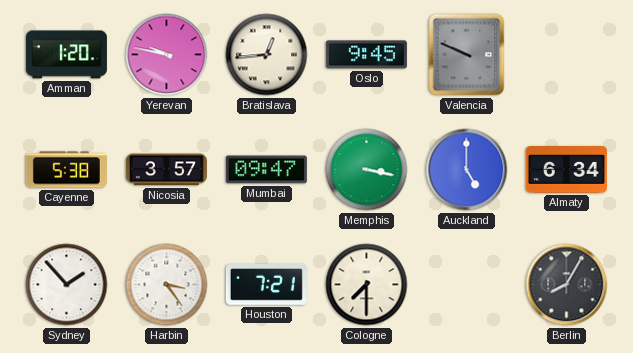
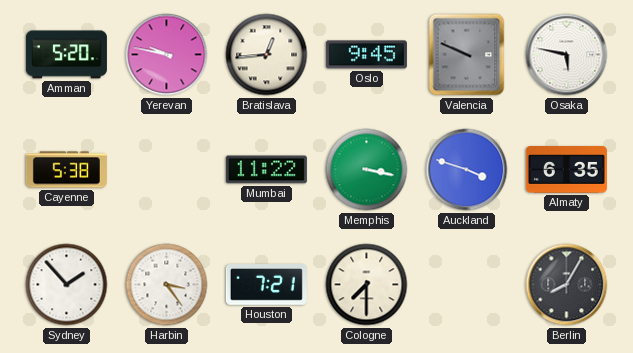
Amman: 1:20 -> 5:20 (66, 55)
Osaka: none -> 5:47 (567, 55)
Nicosia: 3:57 -> none (166, 170)
Mumbai: 09:47 -> 11:22 (266, 170)
Auckland: 5:00 -> 3:48 (467, 170)
Almaty: 6:34 -> 6:35 (566, 170)
